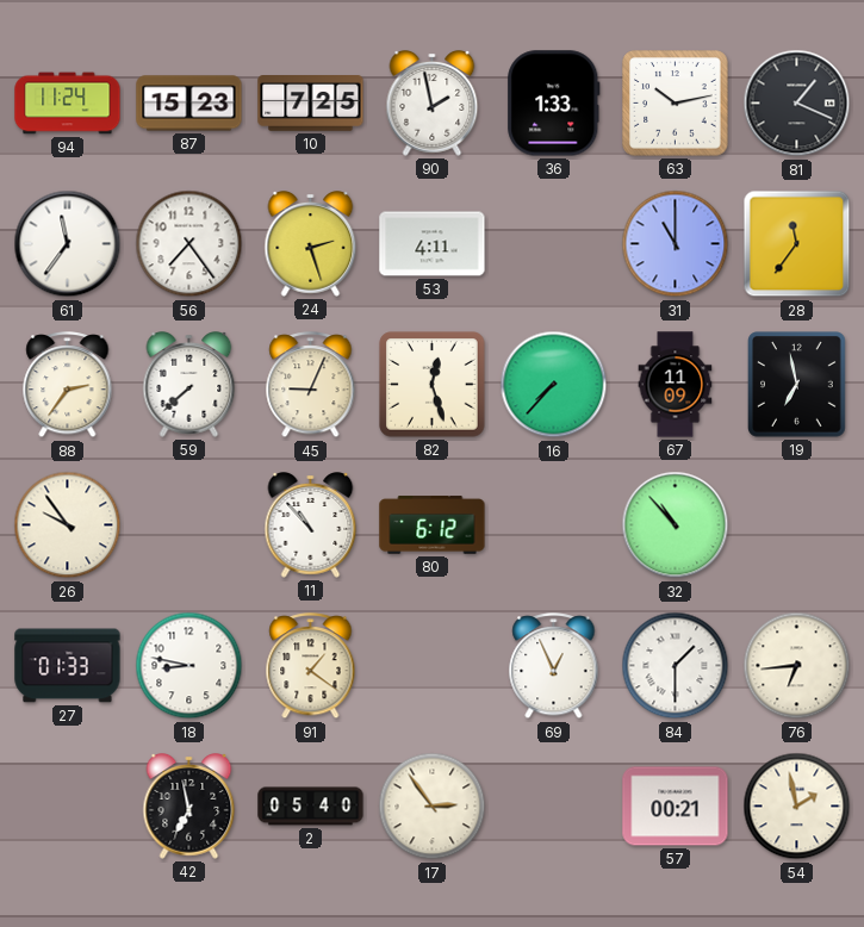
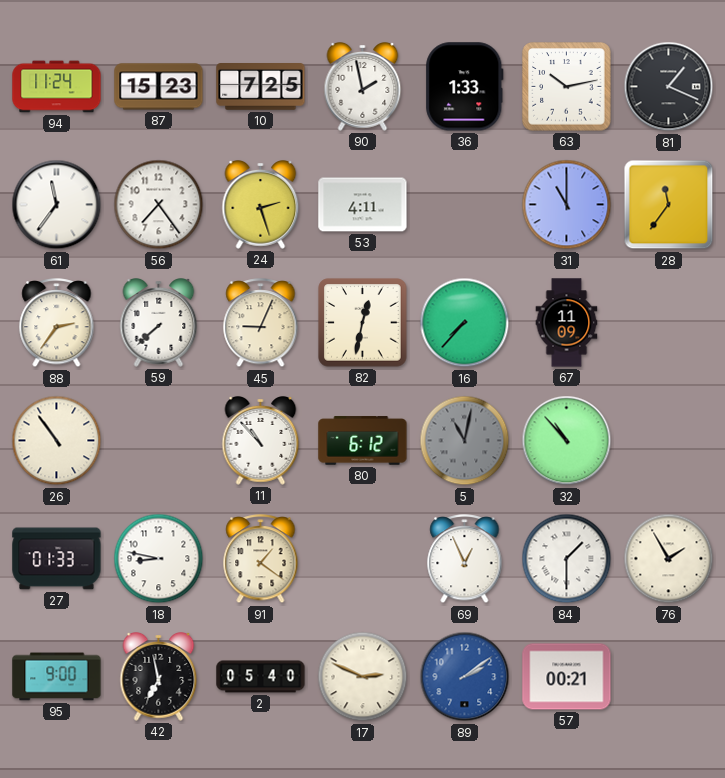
82: 12:27 -> 12:32 (363, 323)
19: 6:58 -> none (797, 385)
26: 9:54 -> 10:54 (57, 441)
5: none -> 11:02 (465, 441)
76: 6:44 -> 1:55 (669, 559)
95: none -> 9:00 (57, 677)
17: 2:54 -> 2:49 (363, 677)
89: none -> 2:09 (465, 677)
54: 1:58 -> none (797, 807)
